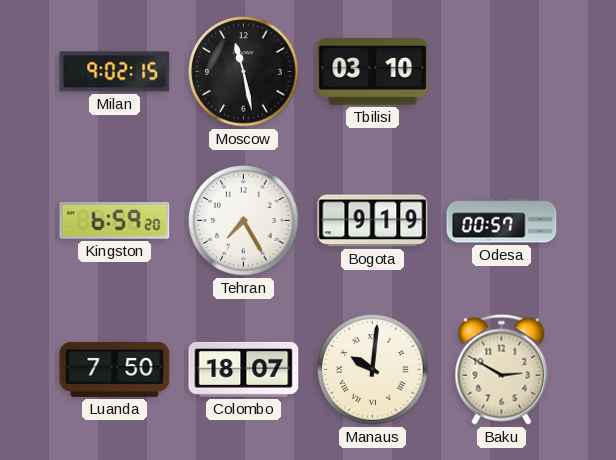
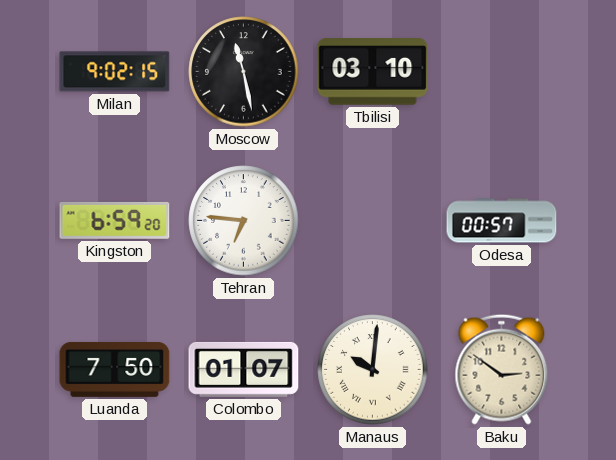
Tehran: 7:25 -> 6:46 (244, 221)
Bogota: 9:19 -> none (373, 221)
Colombo: 18:07 -> 01:07 (244, 369)
Baku: 2:50 -> 2:51 (502, 369)
